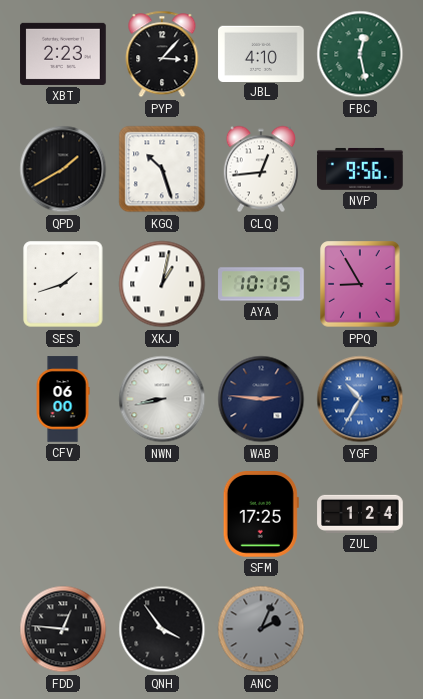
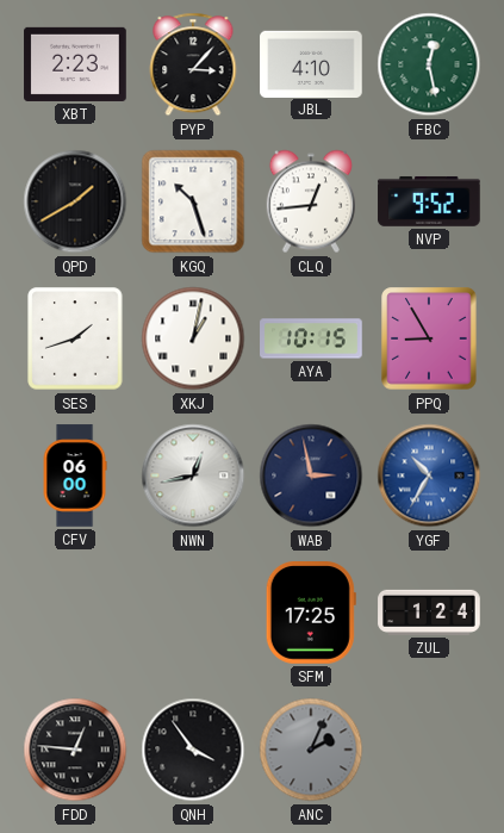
NVP: 9:56 -> 9:52 (429, 201)
NWN: 8:43 -> 12:43 (193, 475)
WAB: 2:46 -> 2:58 (311, 475)
